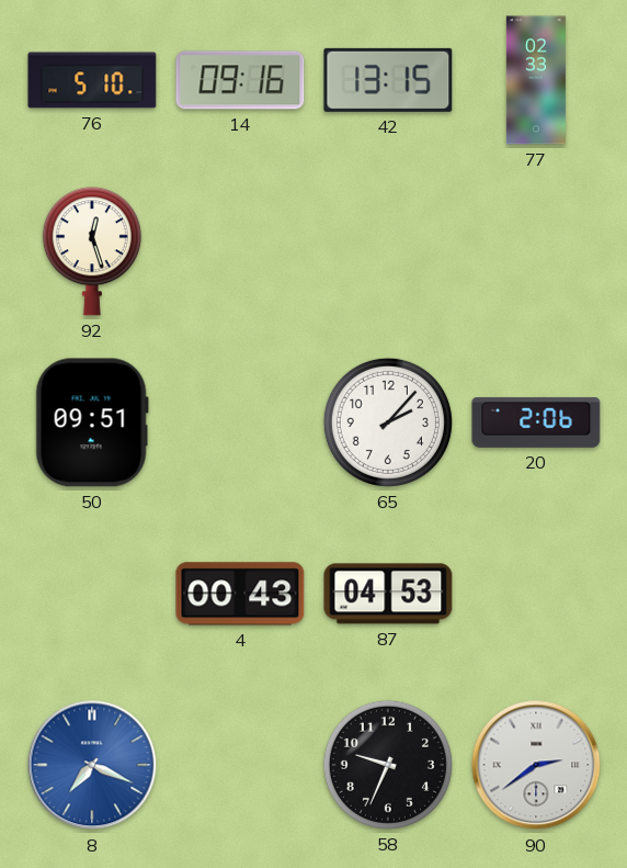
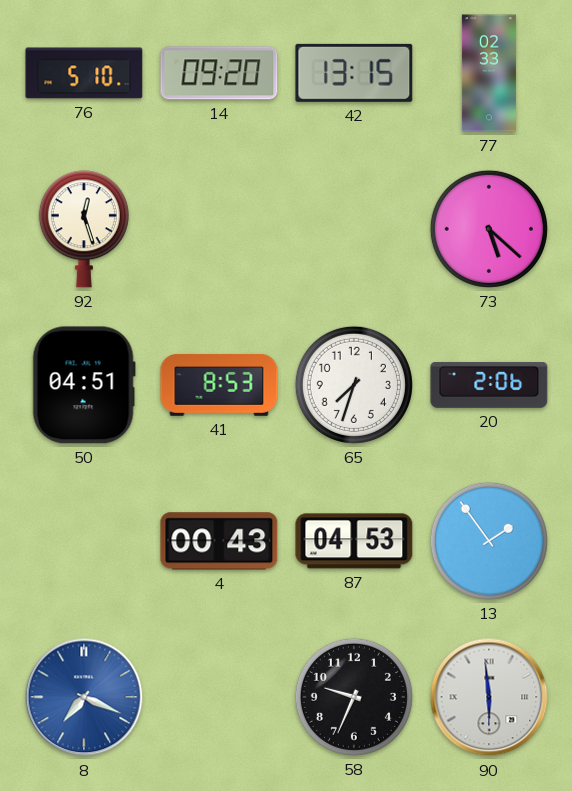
14: 09:16 -> 09:20 (219, 73)
73: none -> 5:22 (489, 229)
50: 09:51 -> 04:51 (84, 385)
41: none -> 8:53 (219, 385)
65: 2:07 -> 7:33 (354, 385)
13: none -> 1:54 (489, 541)
90: 2:39 -> 5:59 (489, 697)
